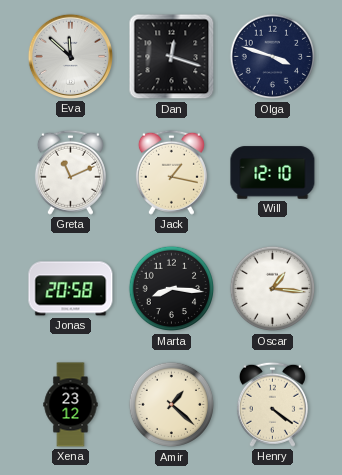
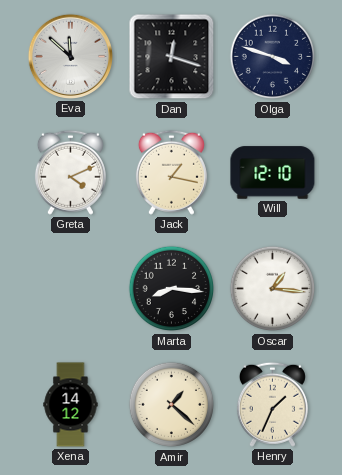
Greta: 11:11 -> 4:11 (70, 172)
Jonas: 20:58 -> none (71, 289)
Xena: 23:12 -> 14:12 (71, 405)
Henry: 4:21 -> 1:34 (272, 404)
